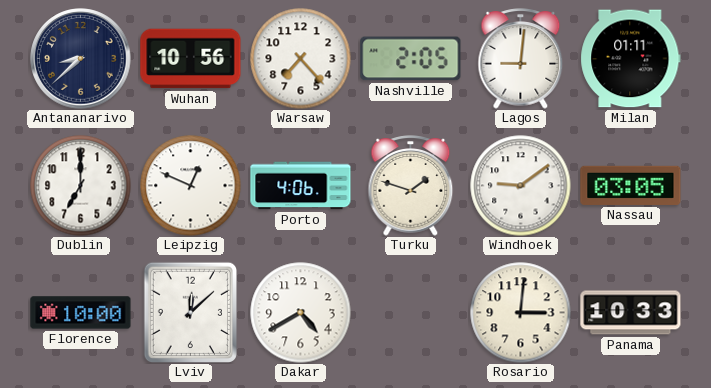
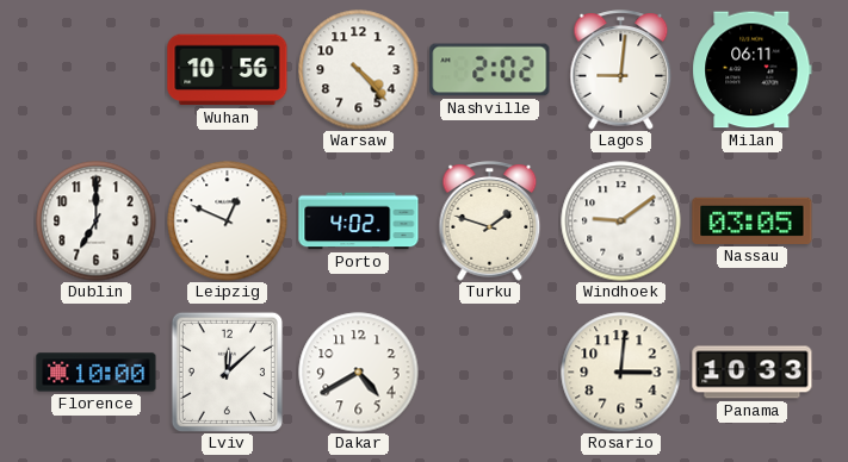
Antananarivo: 8:38 -> none (81, 59)
Warsaw: 7:23 -> 4:23 (359, 70)
Nashville: 2:05 -> 2:02 (490, 70)
Milan: 01:11 -> 06:11 (753, 70)
Porto: 4:06 -> 4:02 (359, 221)
